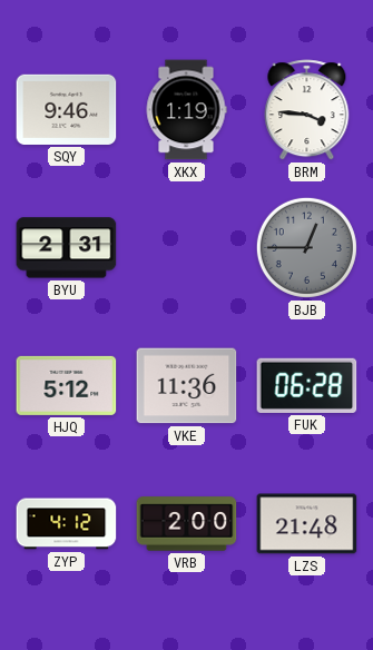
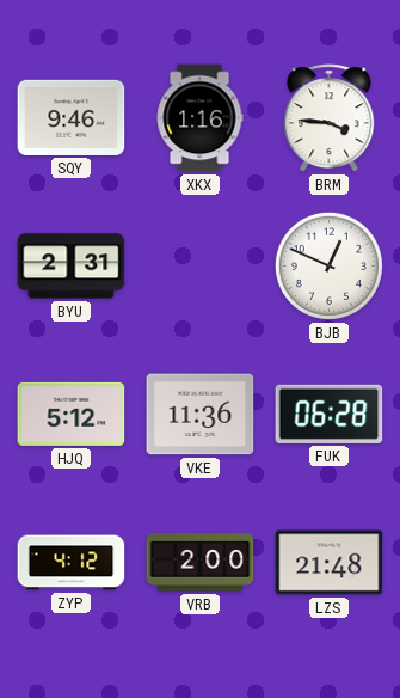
XKX: 1:19 -> 1:16 (199, 118)
BJB: 12:45 -> 12:49 (328, 265)
BJB dial: grey -> white (328, 265)
